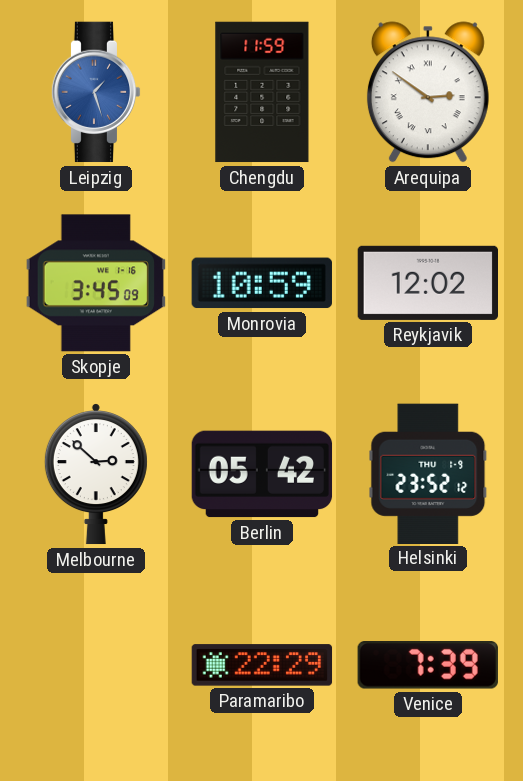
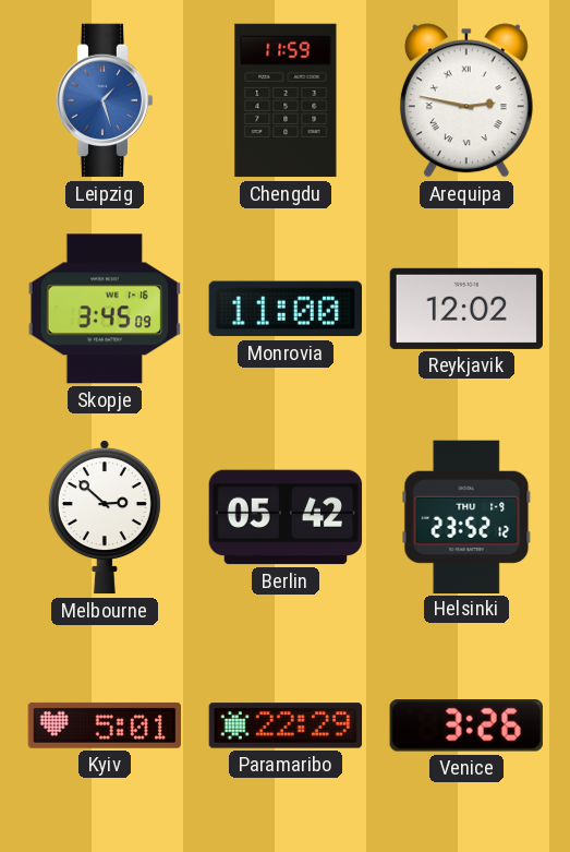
Arequipa: 2:51 -> 2:47 (466, 100)
Monrovia: 10:59 -> 11:00 (286, 309)
Kyiv: none -> 5:01 (104, 725)
Venice: 7:39 -> 3:26 (466, 727)
